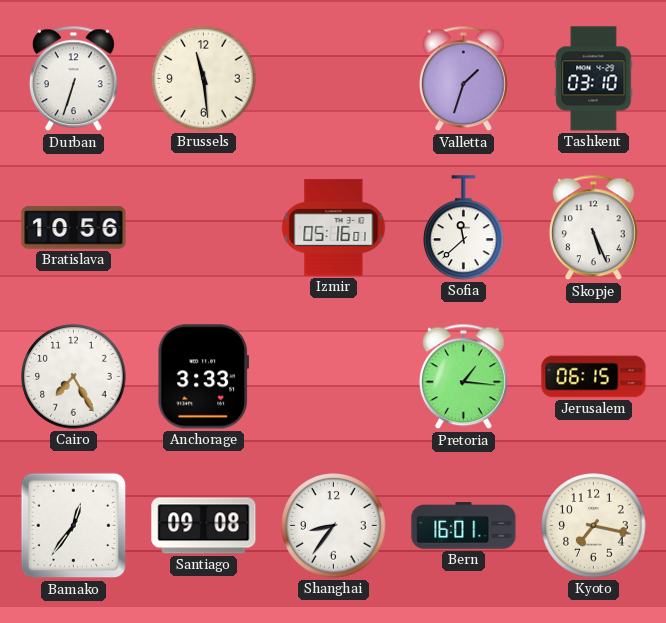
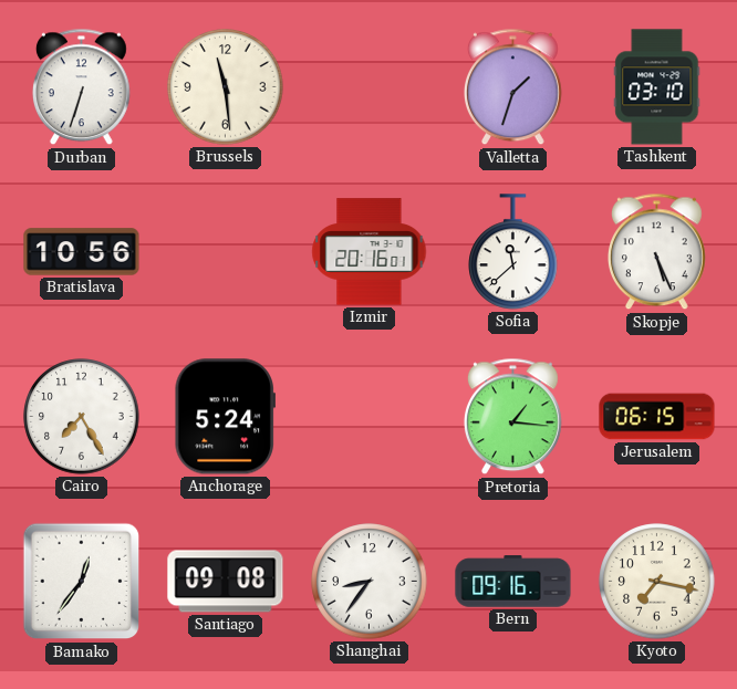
Izmir: 05:16 -> 20:16 (370, 252)
Anchorage: 3:33 -> 5:24 (225, 417)
Bern: 16:01 -> 09:16 (513, 582)
